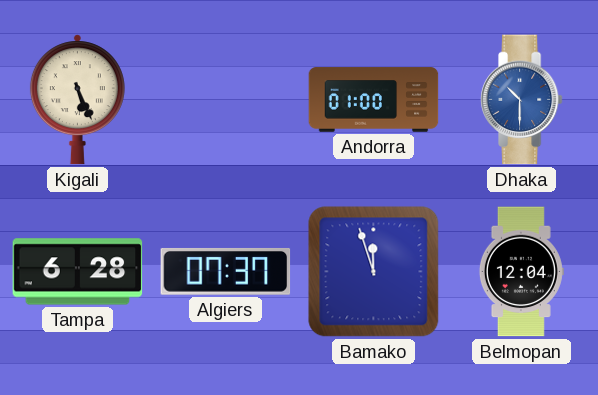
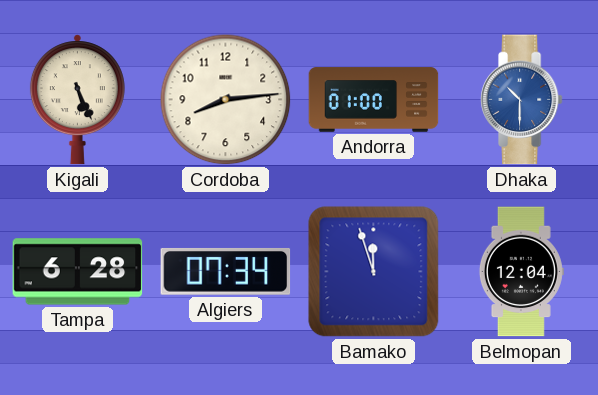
Cordoba: none -> 8:14 (226, 100)
Algiers: 07:37 -> 07:34 (226, 272)
